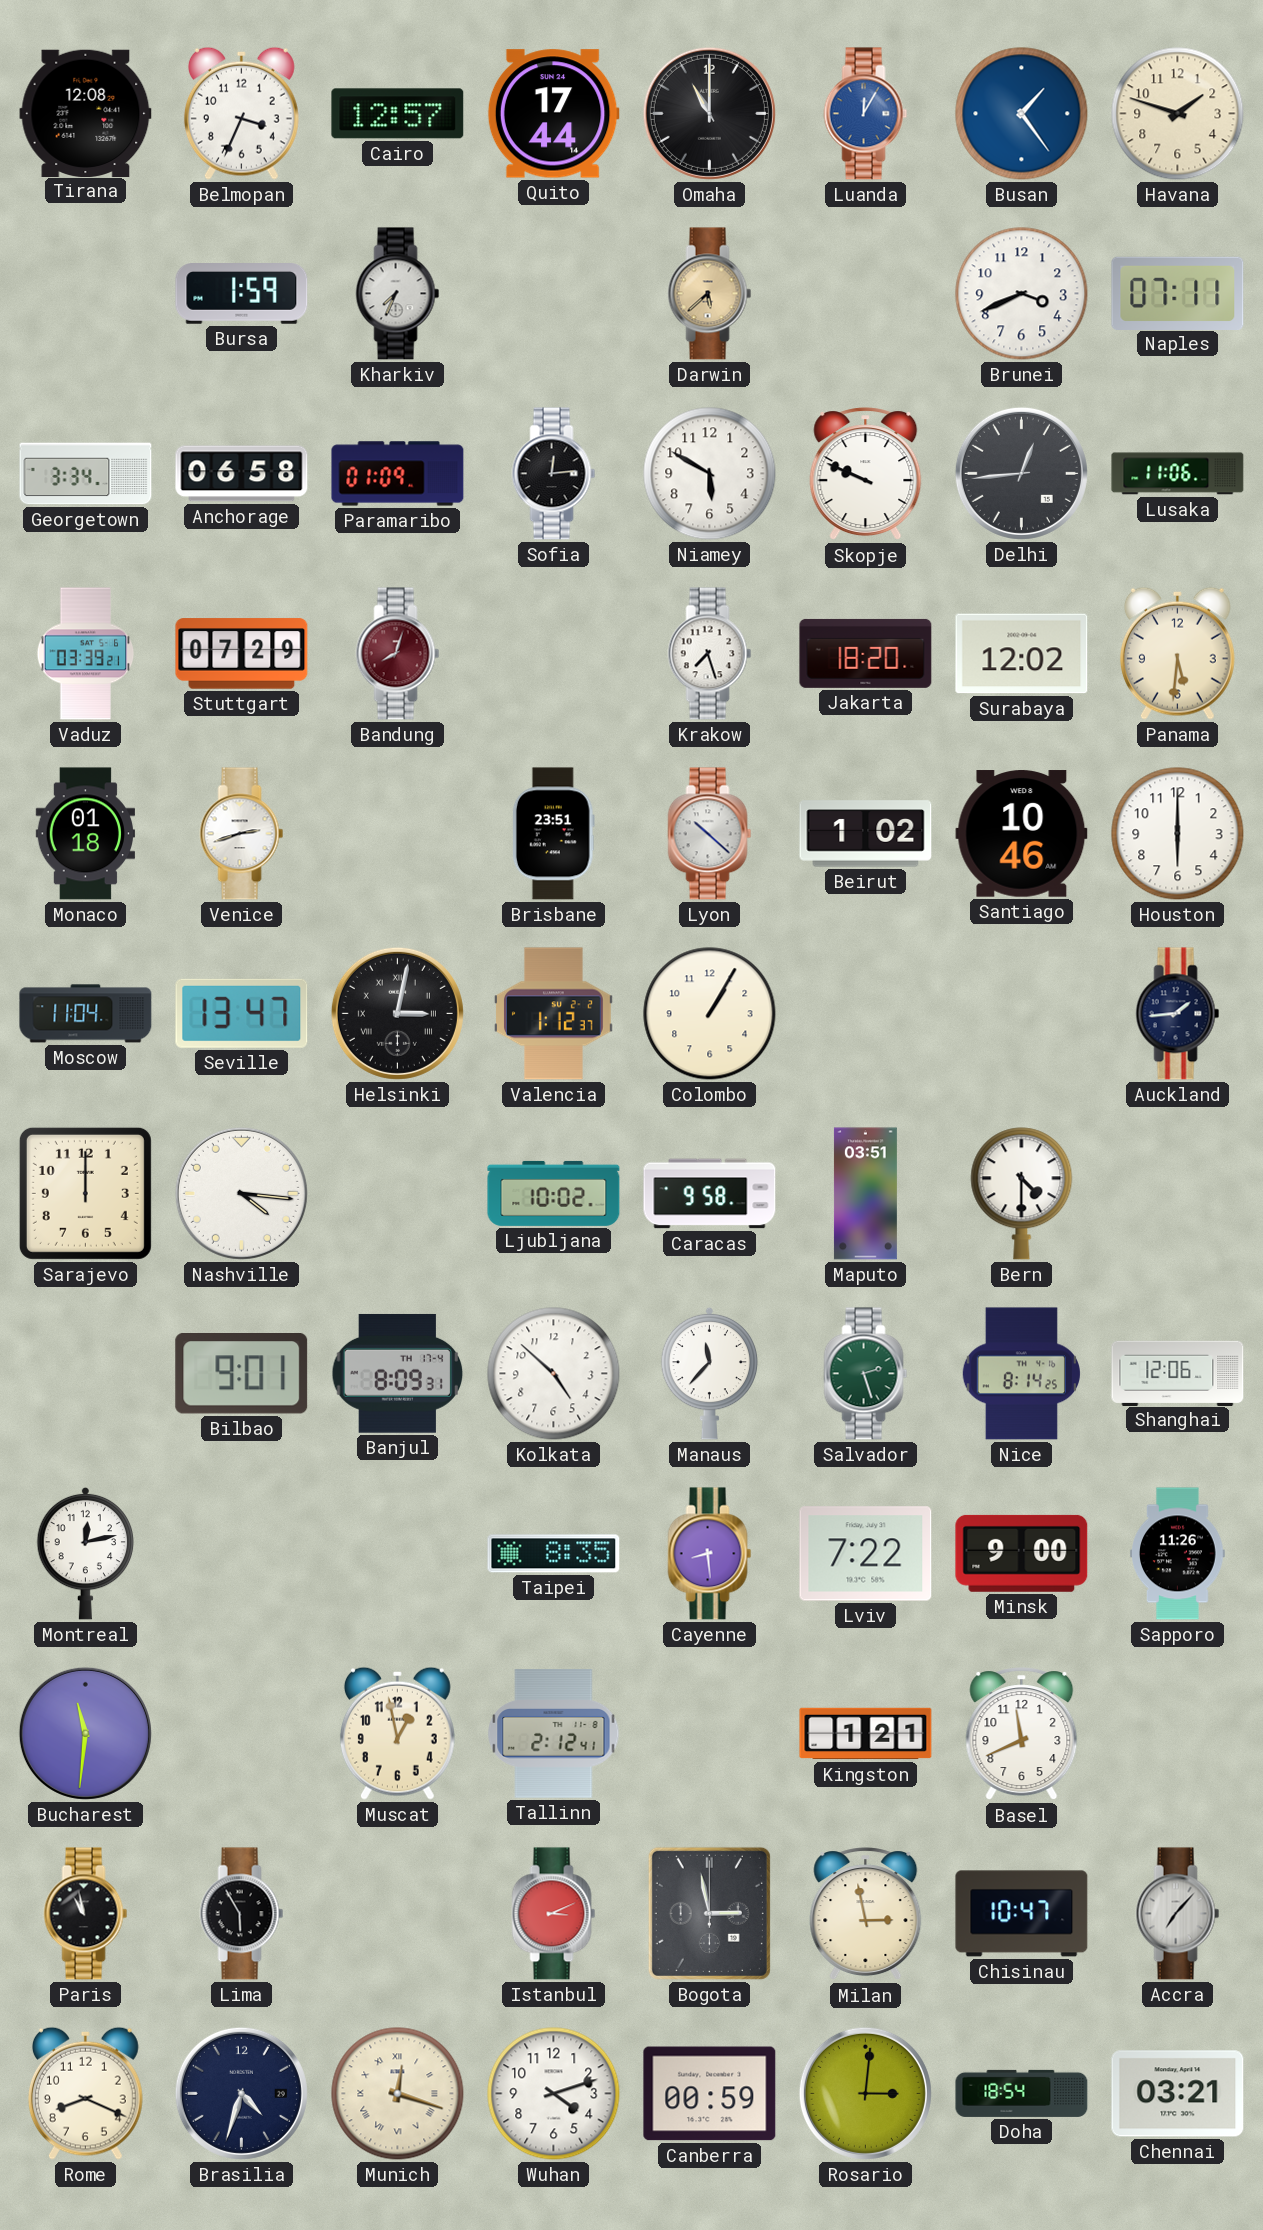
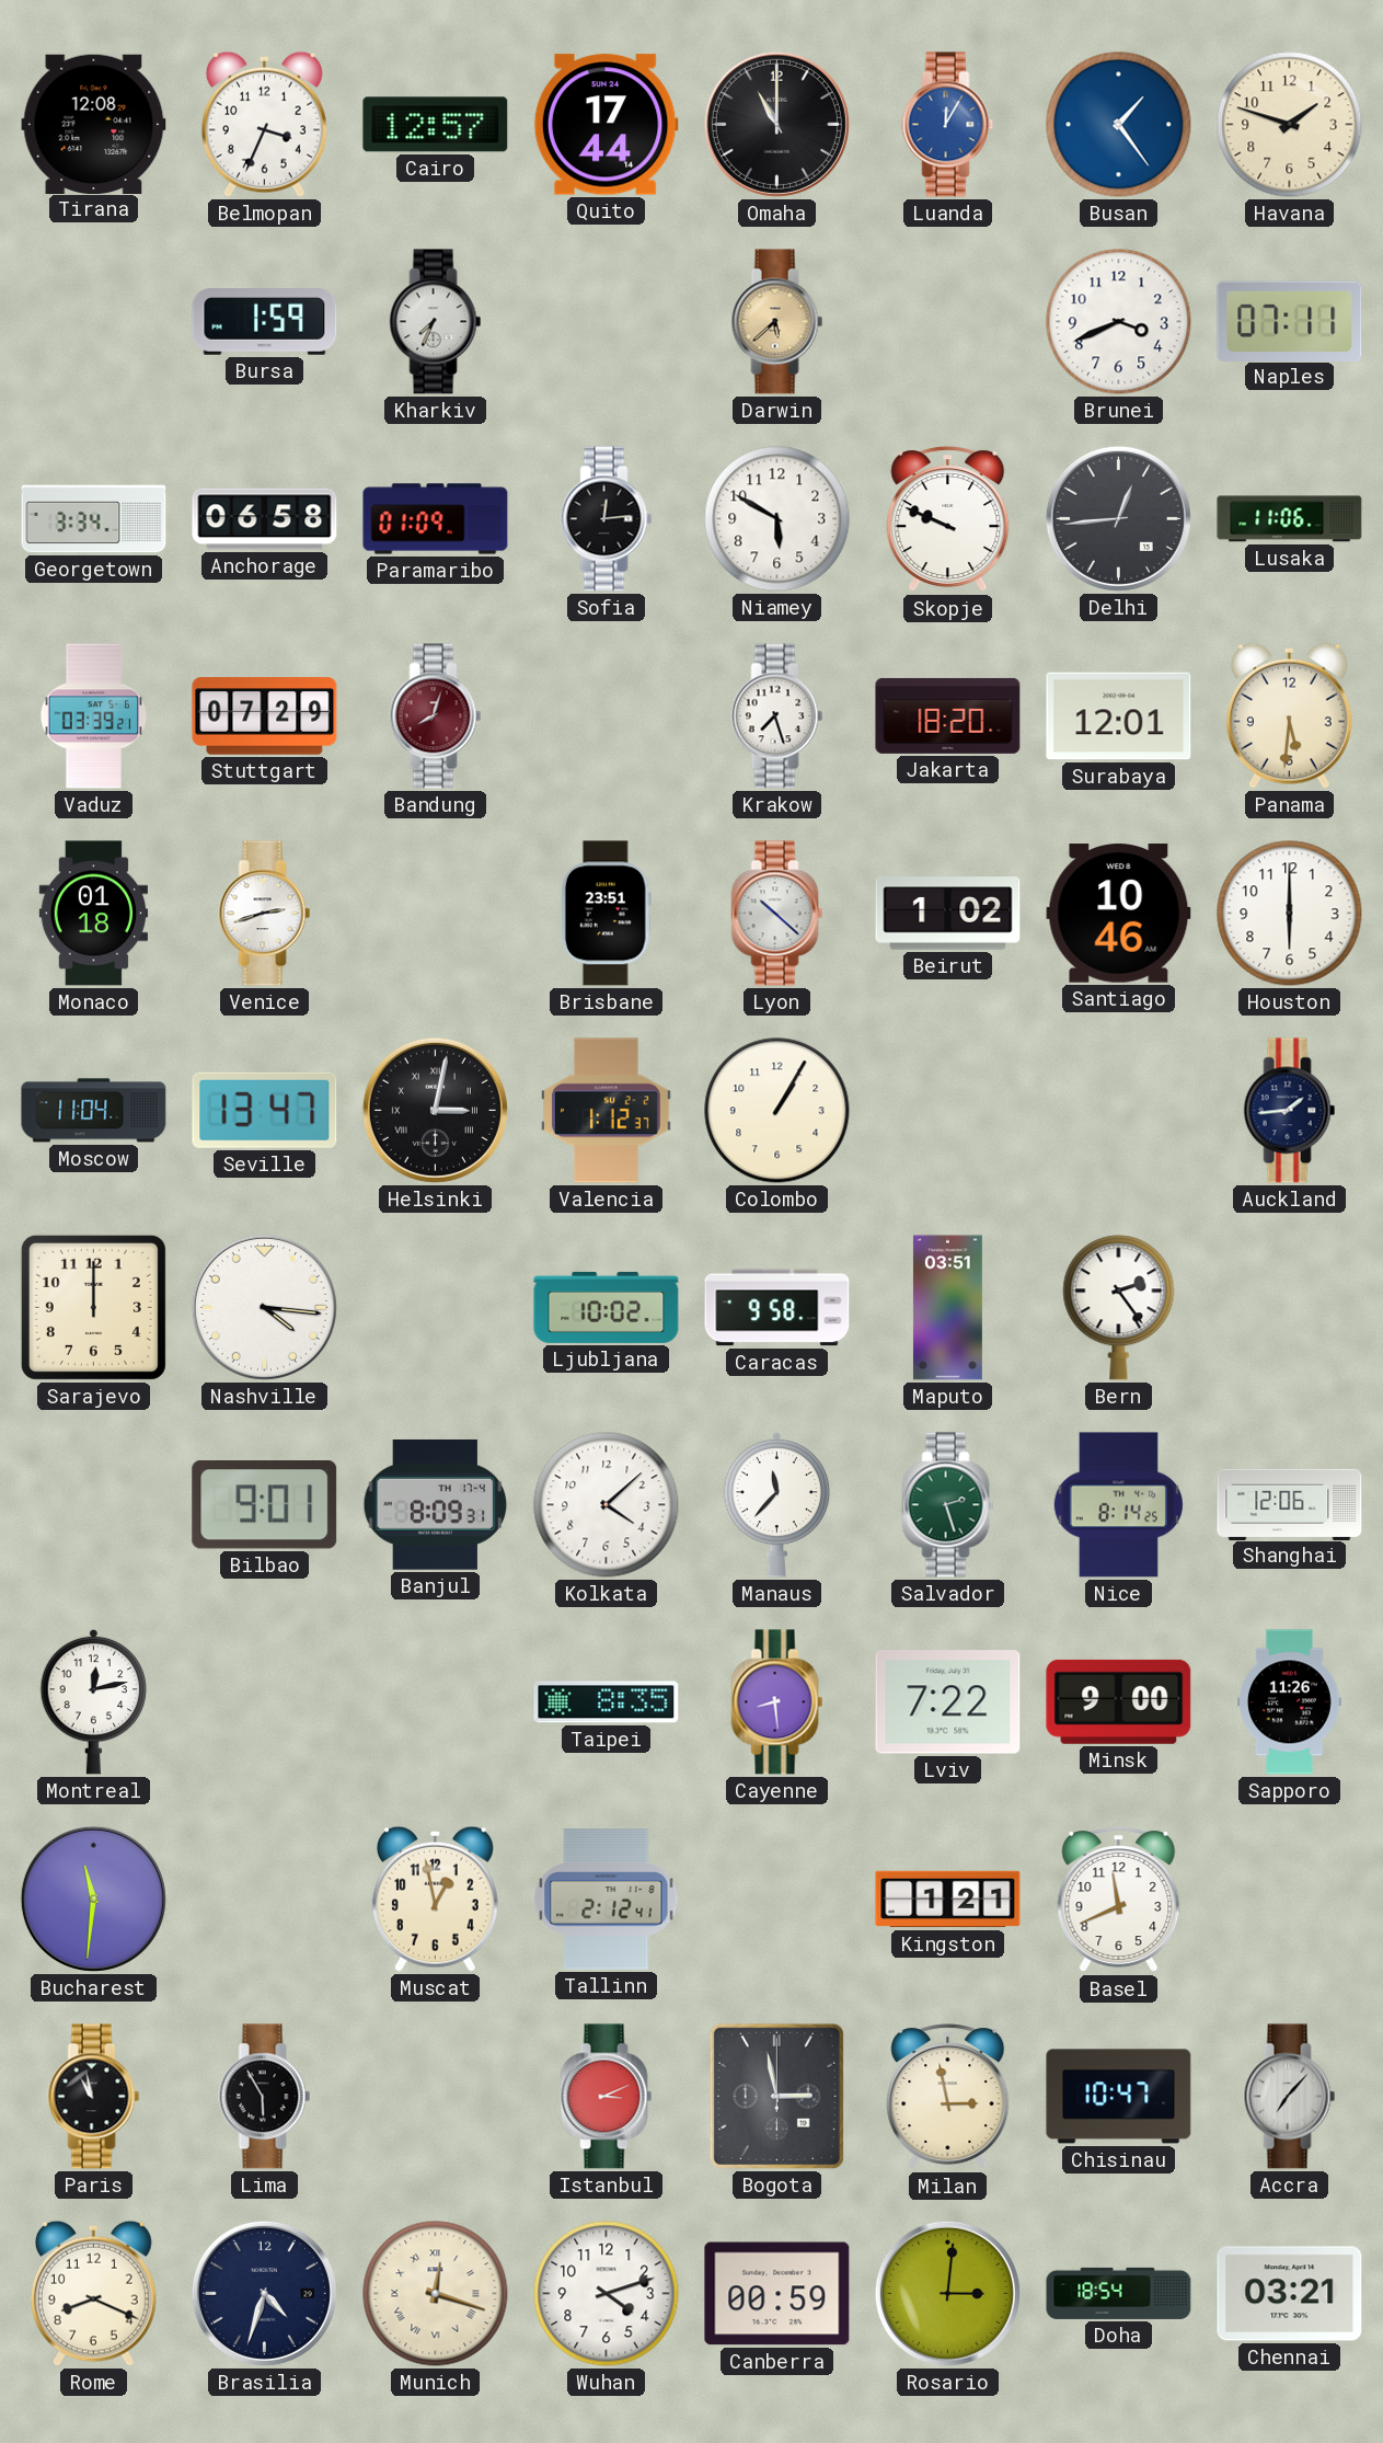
Surabaya: 12:02 -> 12:01 (1119, 716)
Bern: 4:30 -> 2:24 (1119, 1308)
Kolkata: 4:52 -> 4:08 (607, 1505)
